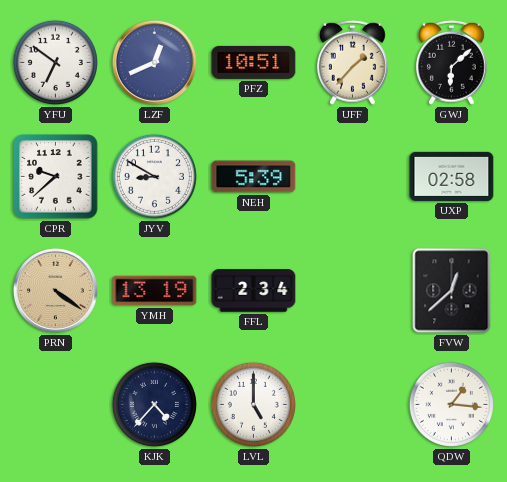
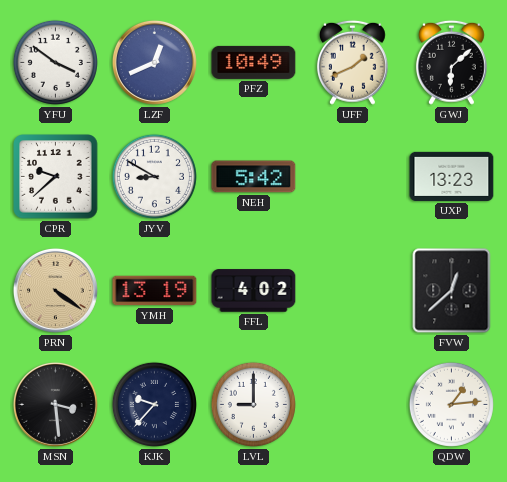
YFU: 6:51 -> 3:51 (55, 62)
PFZ: 10:51 -> 10:49 (254, 62)
UFF: 1:37 -> 1:41 (352, 62)
NEH: 5:39 -> 5:42 (254, 177)
UXP: 02:58 -> 13:23 (452, 176)
FFL: 2:34 -> 4:02 (254, 291)
MSN: none -> 3:29 (55, 404)
KJK: 4:37 -> 9:37 (154, 404)
LVL: 5:00 -> 9:00 (253, 404)
QDW: 1:16 -> 1:14 (451, 404)
